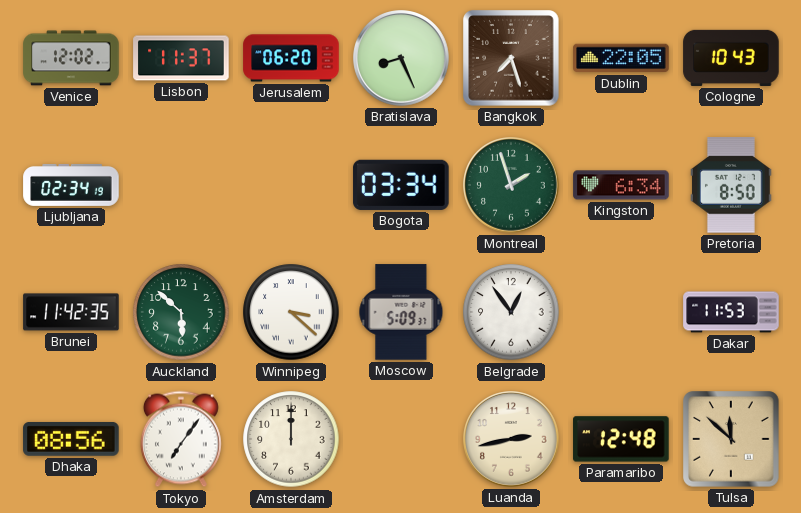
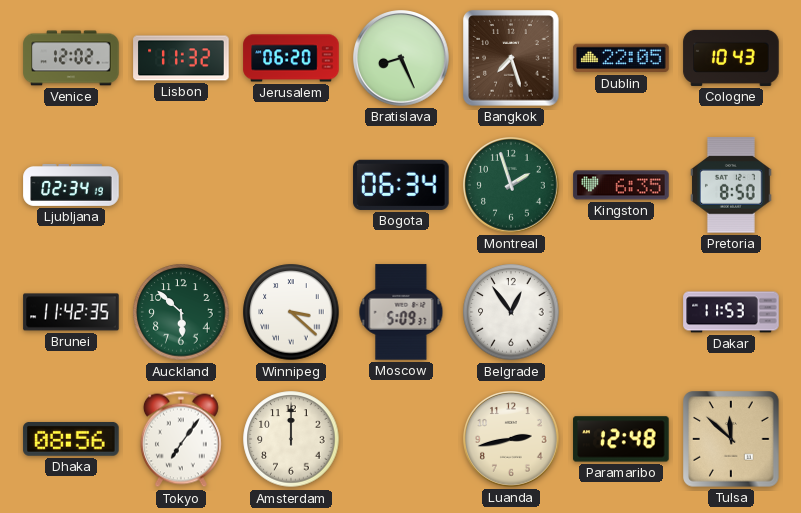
Lisbon: 11:37 -> 11:32 (181, 58)
Bogota: 03:34 -> 06:34 (401, 185)
Kingston: 6:34 -> 6:35 (621, 185)
